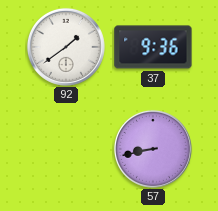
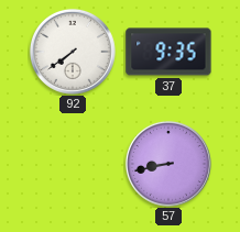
92: 1:39 -> 7:39 (73, 52)
37: 9:36 -> 9:35 (168, 52)
